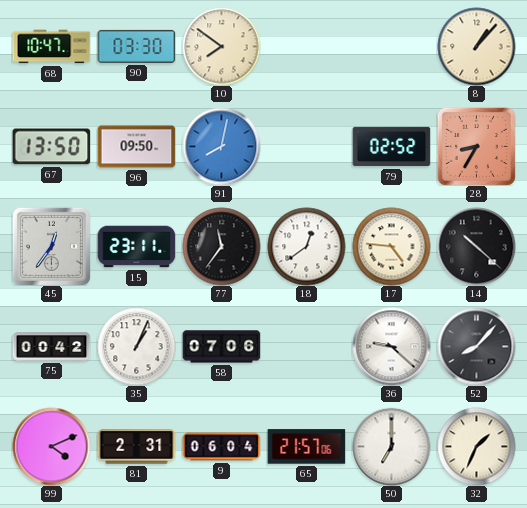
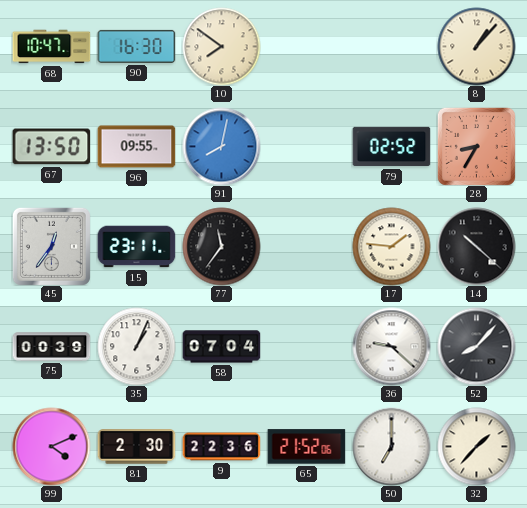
90: 03:30 -> 16:30 (136, 46)
96: 09:50 -> 09:55 (136, 147)
18: 12:39 -> none (306, 246)
17: 4:46 -> 1:46 (391, 246)
75: 00:42 -> 00:39 (51, 347)
58: 07:06 -> 07:04 (221, 347)
81: 2:31 -> 2:30 (136, 447)
9: 06:04 -> 22:36 (221, 447)
65: 21:57 -> 21:52 (306, 447)
32: 1:34 -> 1:37 (476, 446)
